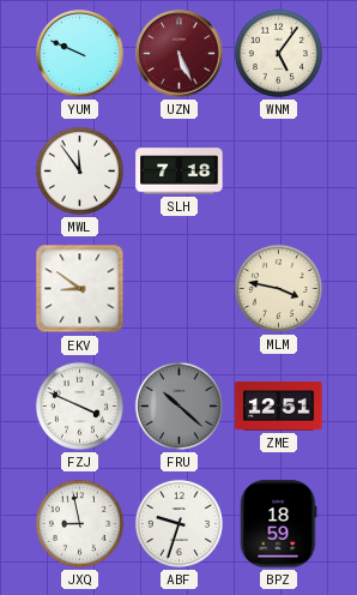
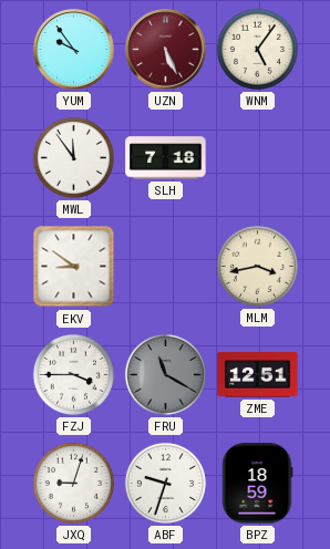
YUM: 9:49 -> 9:54 (74, 50)
MLM: 3:47 -> 3:43 (257, 266)
FZJ: 3:49 -> 3:45 (73, 374)
FRU: 10:22 -> 11:20 (165, 374)
JXQ: 8:58 -> 9:03 (73, 483)
